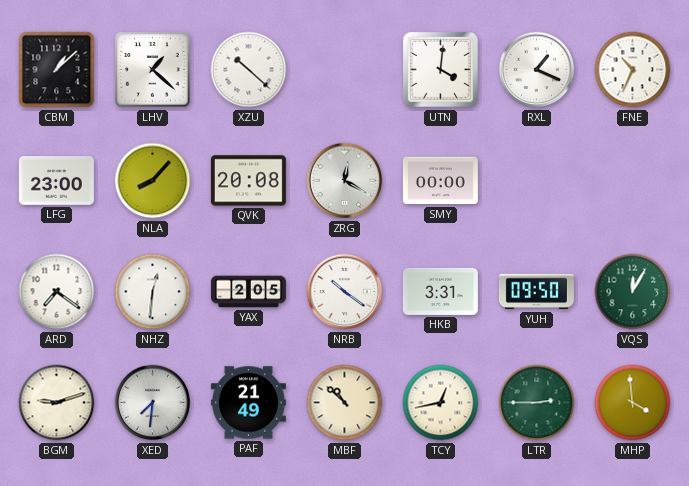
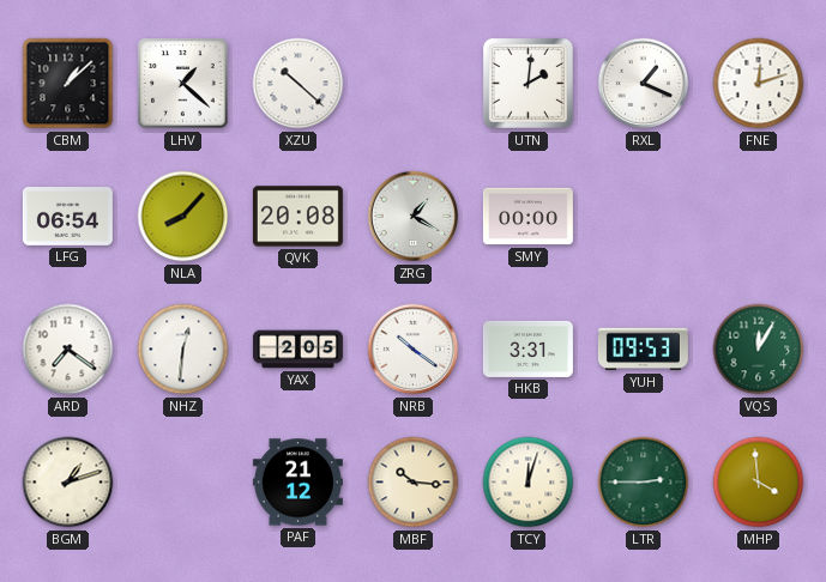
UTN: 4:01 -> 2:01 (527, 83)
FNE: 10:34 -> 12:12 (759, 84)
LFG: 23:00 -> 06:54 (67, 217)
ZRG: 12:20 -> 1:20 (414, 217)
YUH: 09:50 -> 09:53 (643, 350)
BGM: 9:12 -> 1:12 (68, 483)
XED: 7:31 -> none (153, 403)
PAF: 21:49 -> 21:12 (297, 483)
MBF: 10:52 -> 10:16 (414, 483)
TCY: 12:43 -> 12:03 (529, 483)
